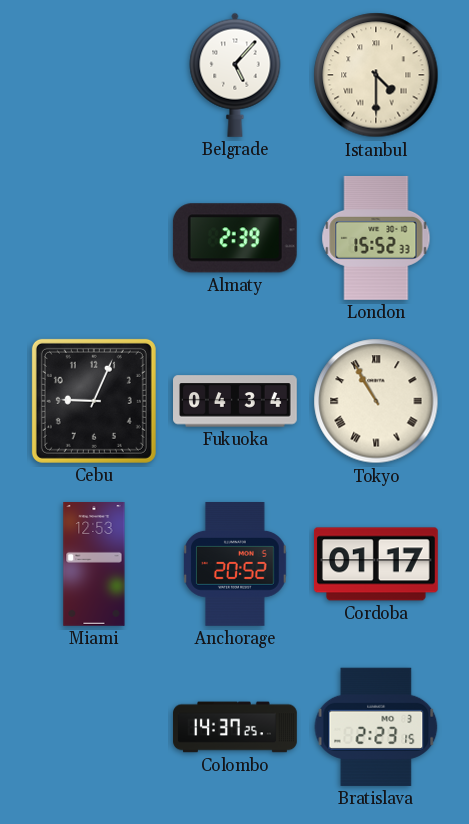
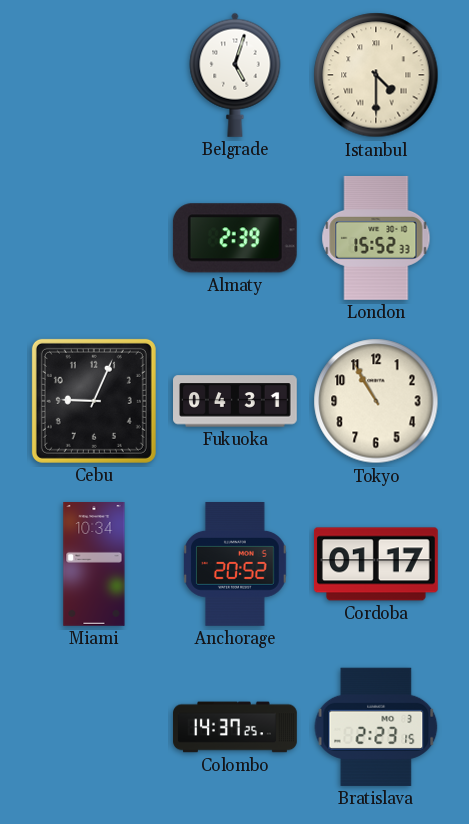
Belgrade: 5:07 -> 5:03 (235, 75)
Fukuoka: 04:34 -> 04:31 (236, 401)
Tokyo numerals: Roman -> Arabic (376, 401)
Miami: 12:53 -> 10:34 (94, 565)
